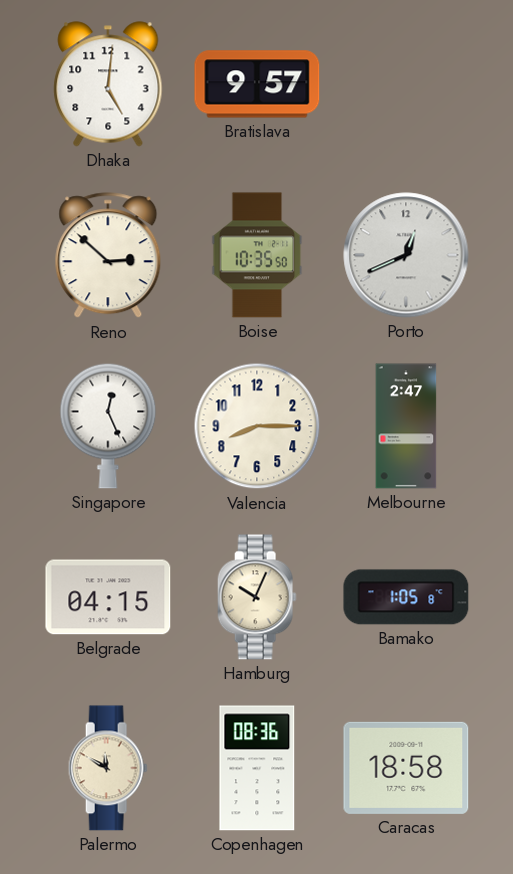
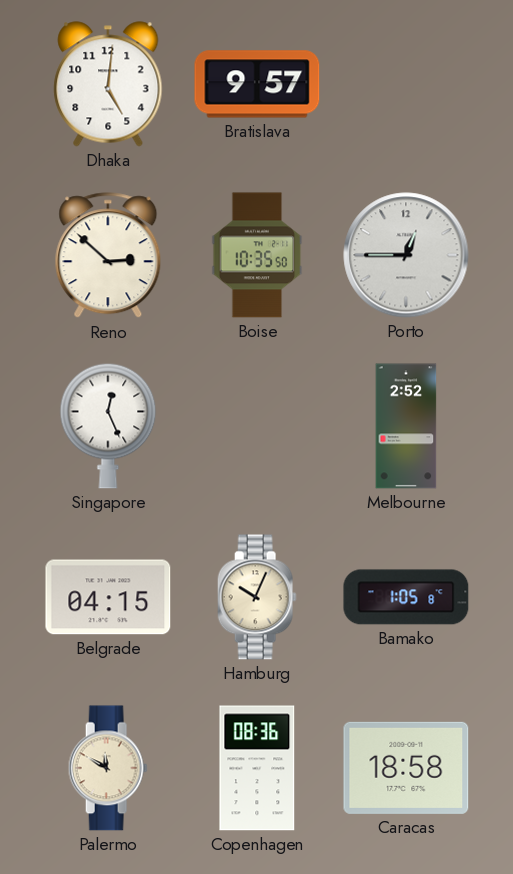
Porto: 12:41 -> 12:45 (406, 255)
Valencia: 8:15 -> none (257, 426)
Melbourne: 2:47 -> 2:52 (406, 426)
